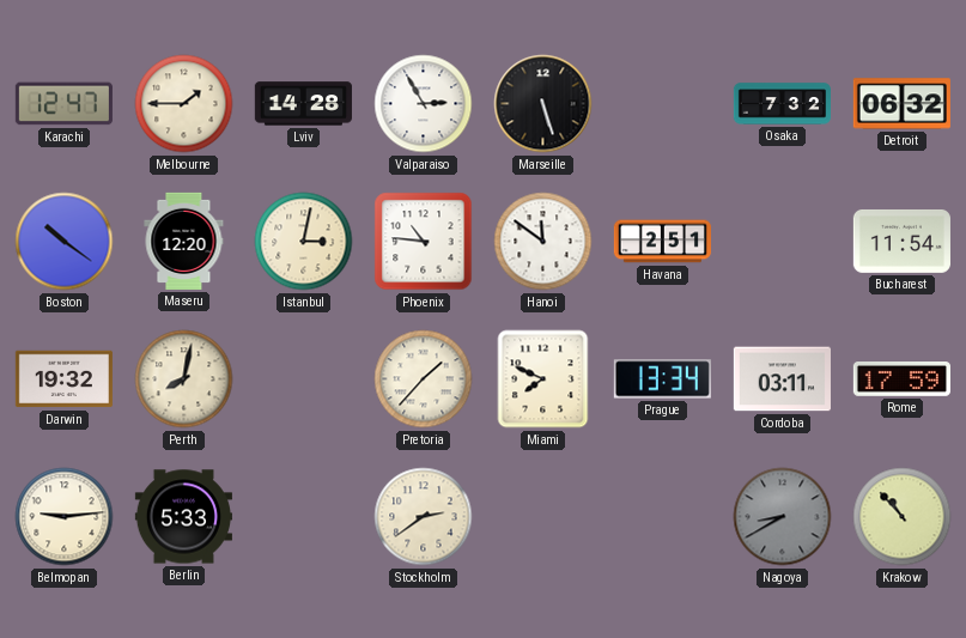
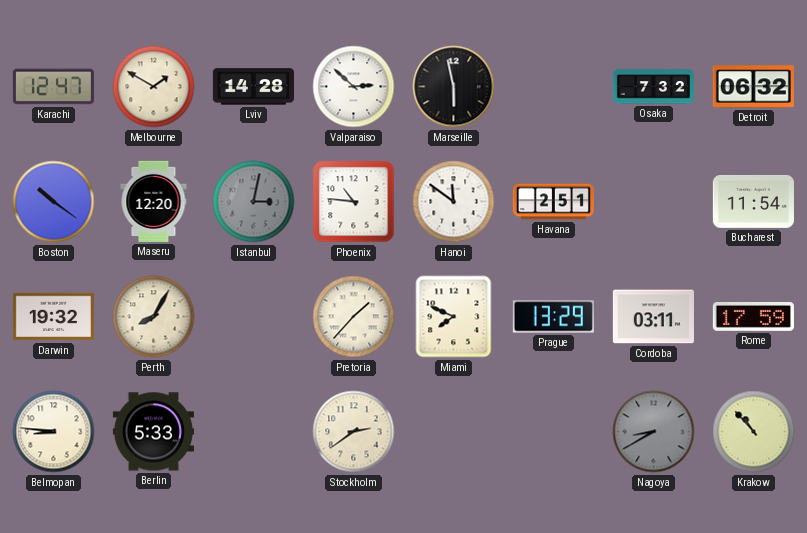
Melbourne: 1:45 -> 1:50 (154, 87)
Valparaiso: 2:55 -> 2:52 (354, 87)
Marseille: 5:27 -> 5:58 (454, 87)
Istanbul dial: cream -> grey (254, 202)
Perth: 8:02 -> 8:05 (154, 317)
Prague: 13:34 -> 13:29 (553, 317)
Belmopan: 9:14 -> 8:46 (54, 432)
